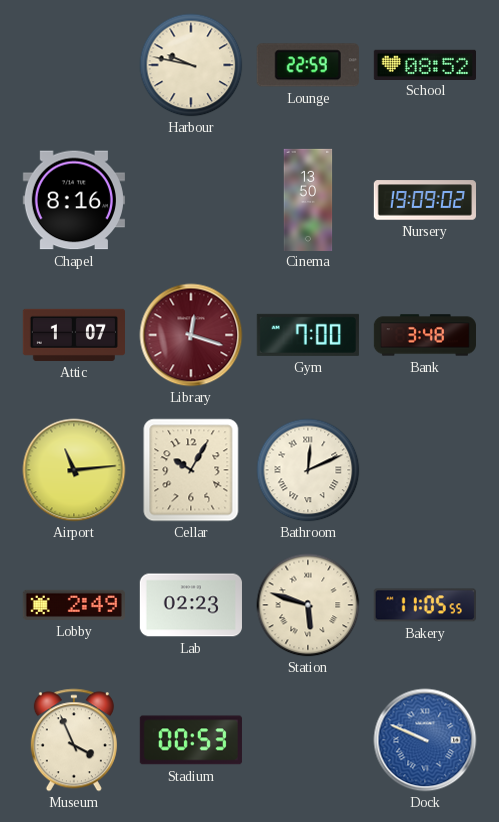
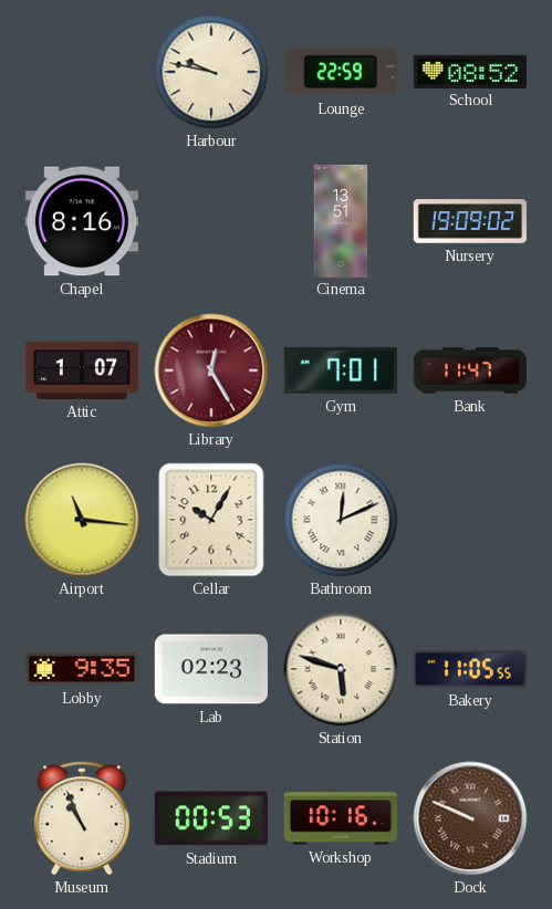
Cinema: 13:50 -> 13:51 (341, 220)
Library: 12:18 -> 12:25 (211, 370)
Gym: 7:00 -> 7:01 (341, 370)
Bank: 3:48 -> 11:47 (469, 370)
Airport: 11:14 -> 11:16 (82, 520)
Lobby: 2:49 -> 9:35 (81, 669)
Museum: 3:56 -> 10:56 (82, 818)
Workshop: none -> 10:16 (340, 818)
Dock dial: blue -> brown (470, 818)
